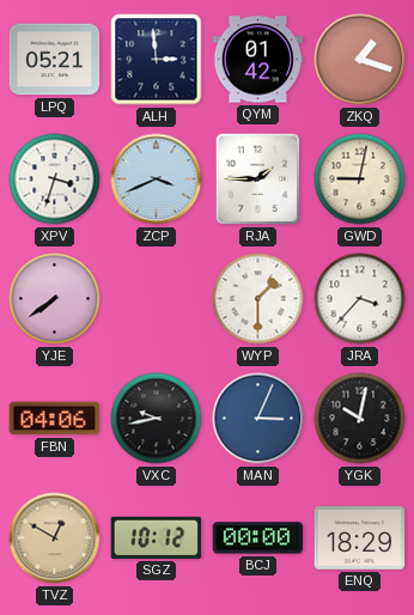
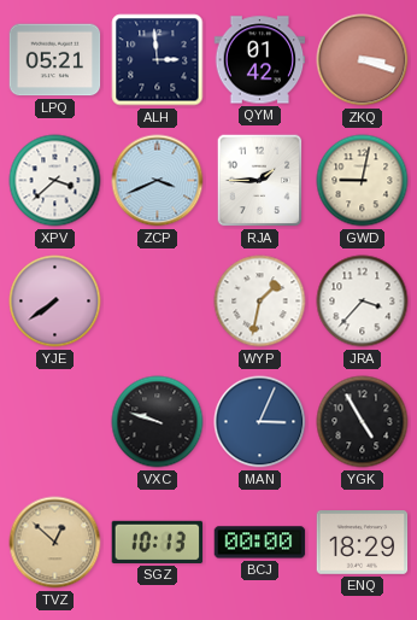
ZKQ: 1:18 -> 3:18 (363, 60)
XPV: 3:33 -> 3:38 (55, 181)
WYP: 1:30 -> 1:32 (260, 302)
FBN: 04:06 -> none (55, 419)
VXC: 9:43 -> 9:48 (158, 422)
YGK: 10:02 -> 4:55 (363, 422)
TVZ: 12:50 -> 12:52 (55, 543)
SGZ: 10:12 -> 10:13 (158, 542)
